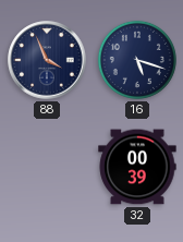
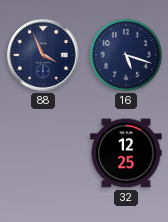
32: 00:39 -> 12:25 (126, 153)
